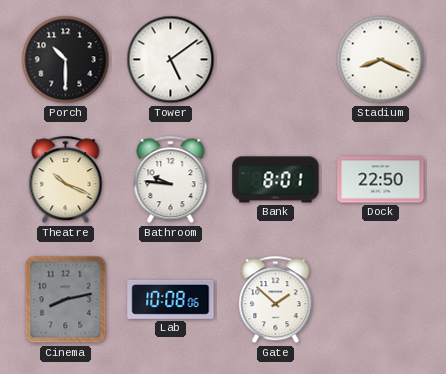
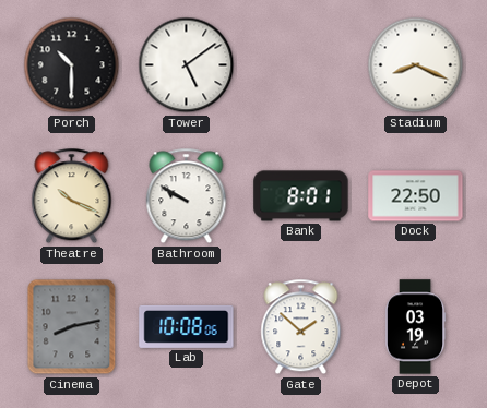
Bathroom: 9:46 -> 9:50 (187, 196)
Depot: none -> 03:19 (415, 327)
